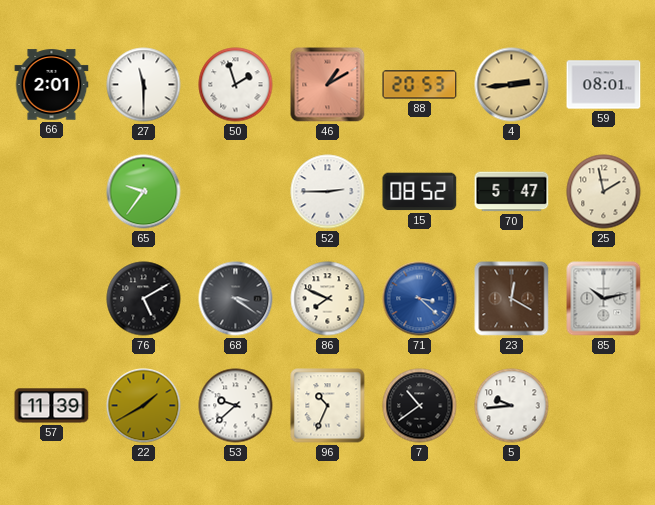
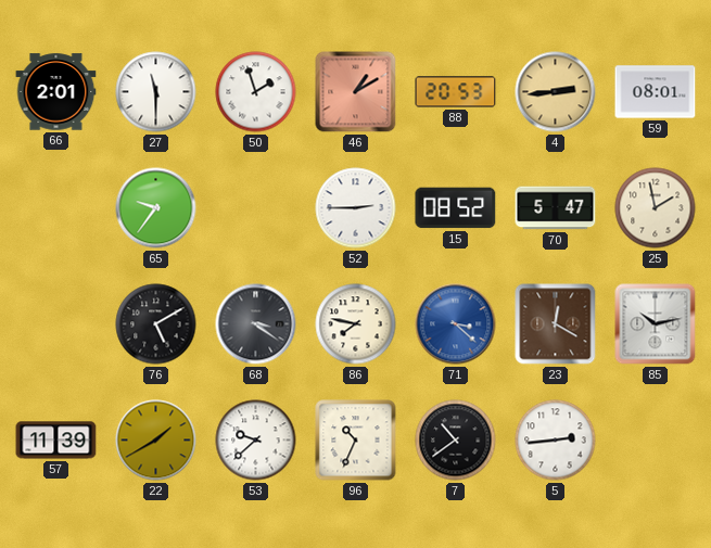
86: 7:49 -> 7:47 (356, 324)
5: 9:44 -> 2:44 (556, 441)
